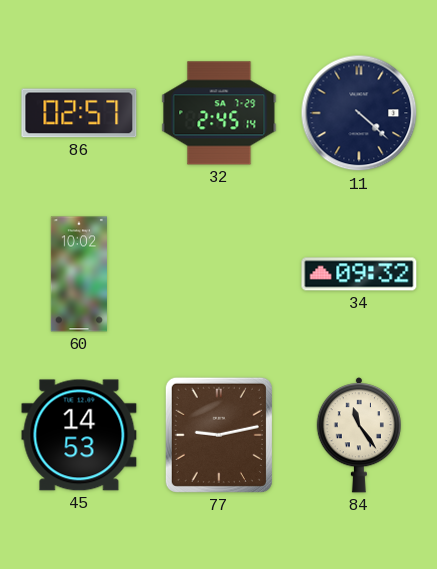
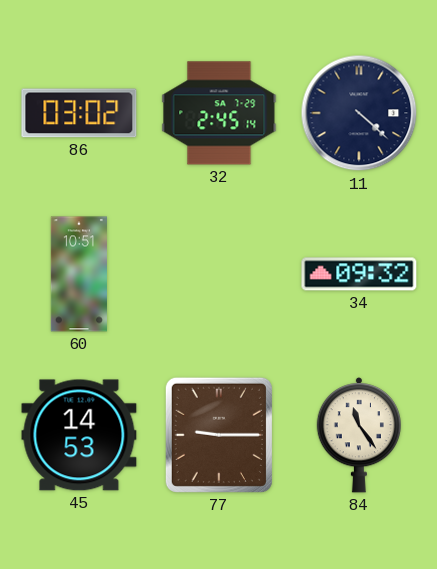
86: 02:57 -> 03:02 (79, 113)
60: 10:02 -> 10:51 (79, 274)
77: 9:13 -> 9:15 (219, 435)
